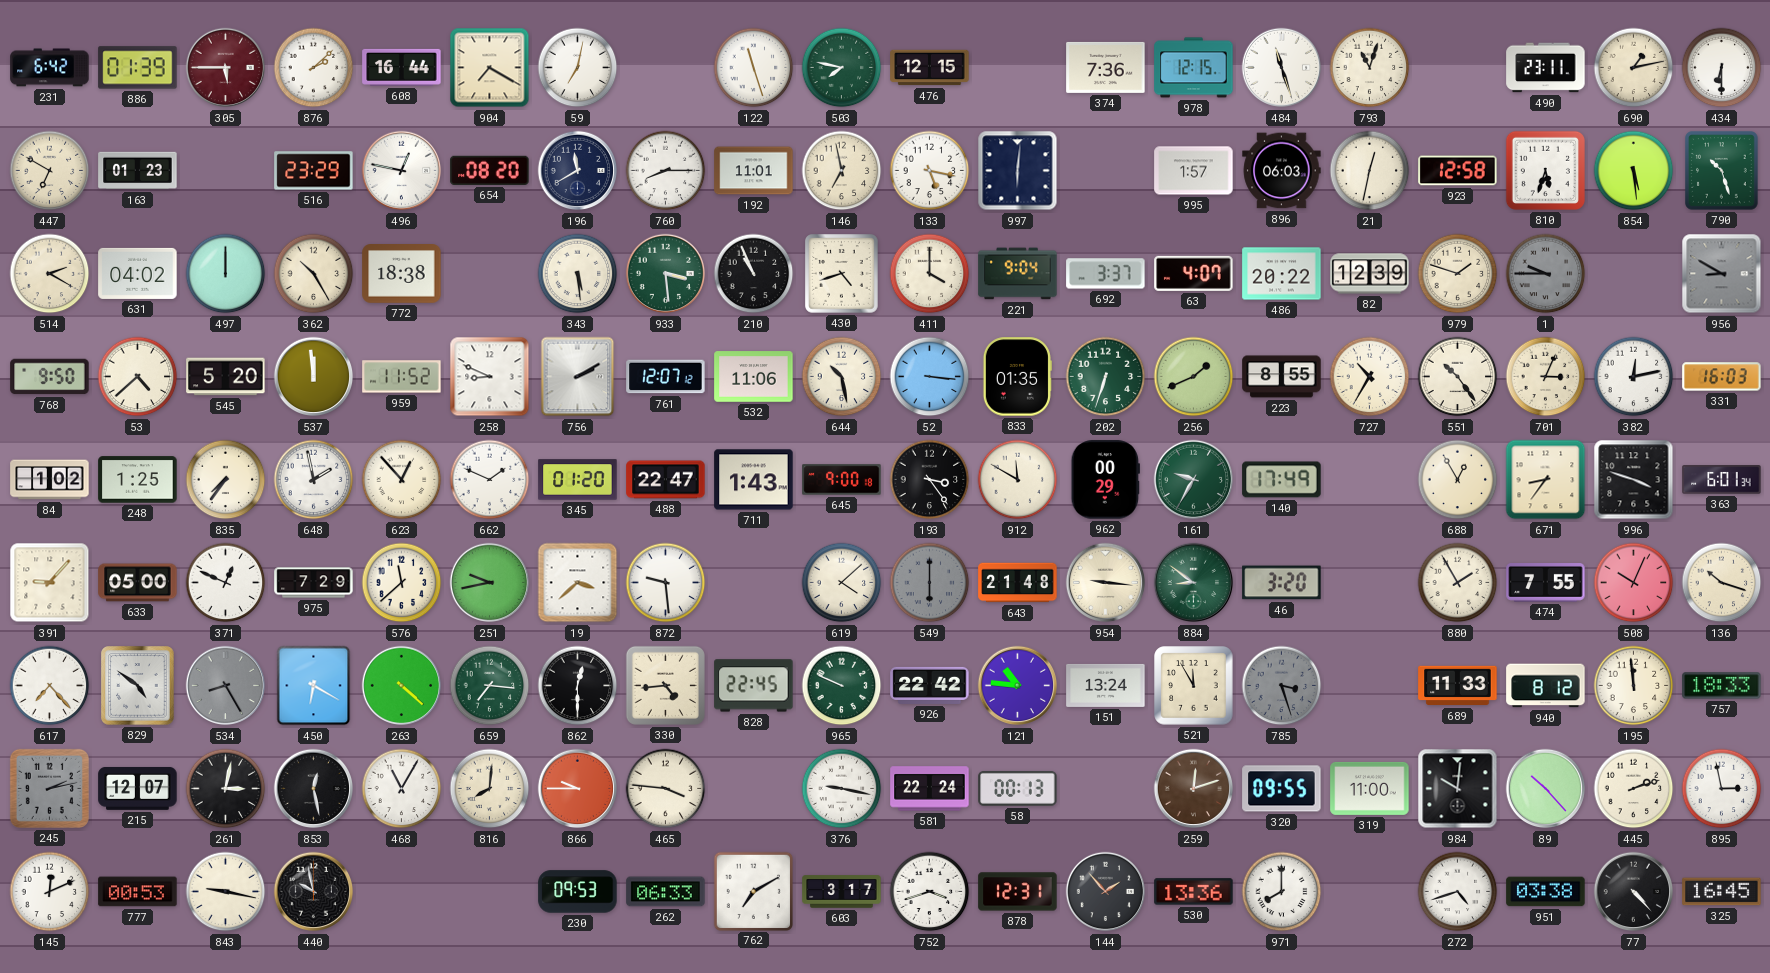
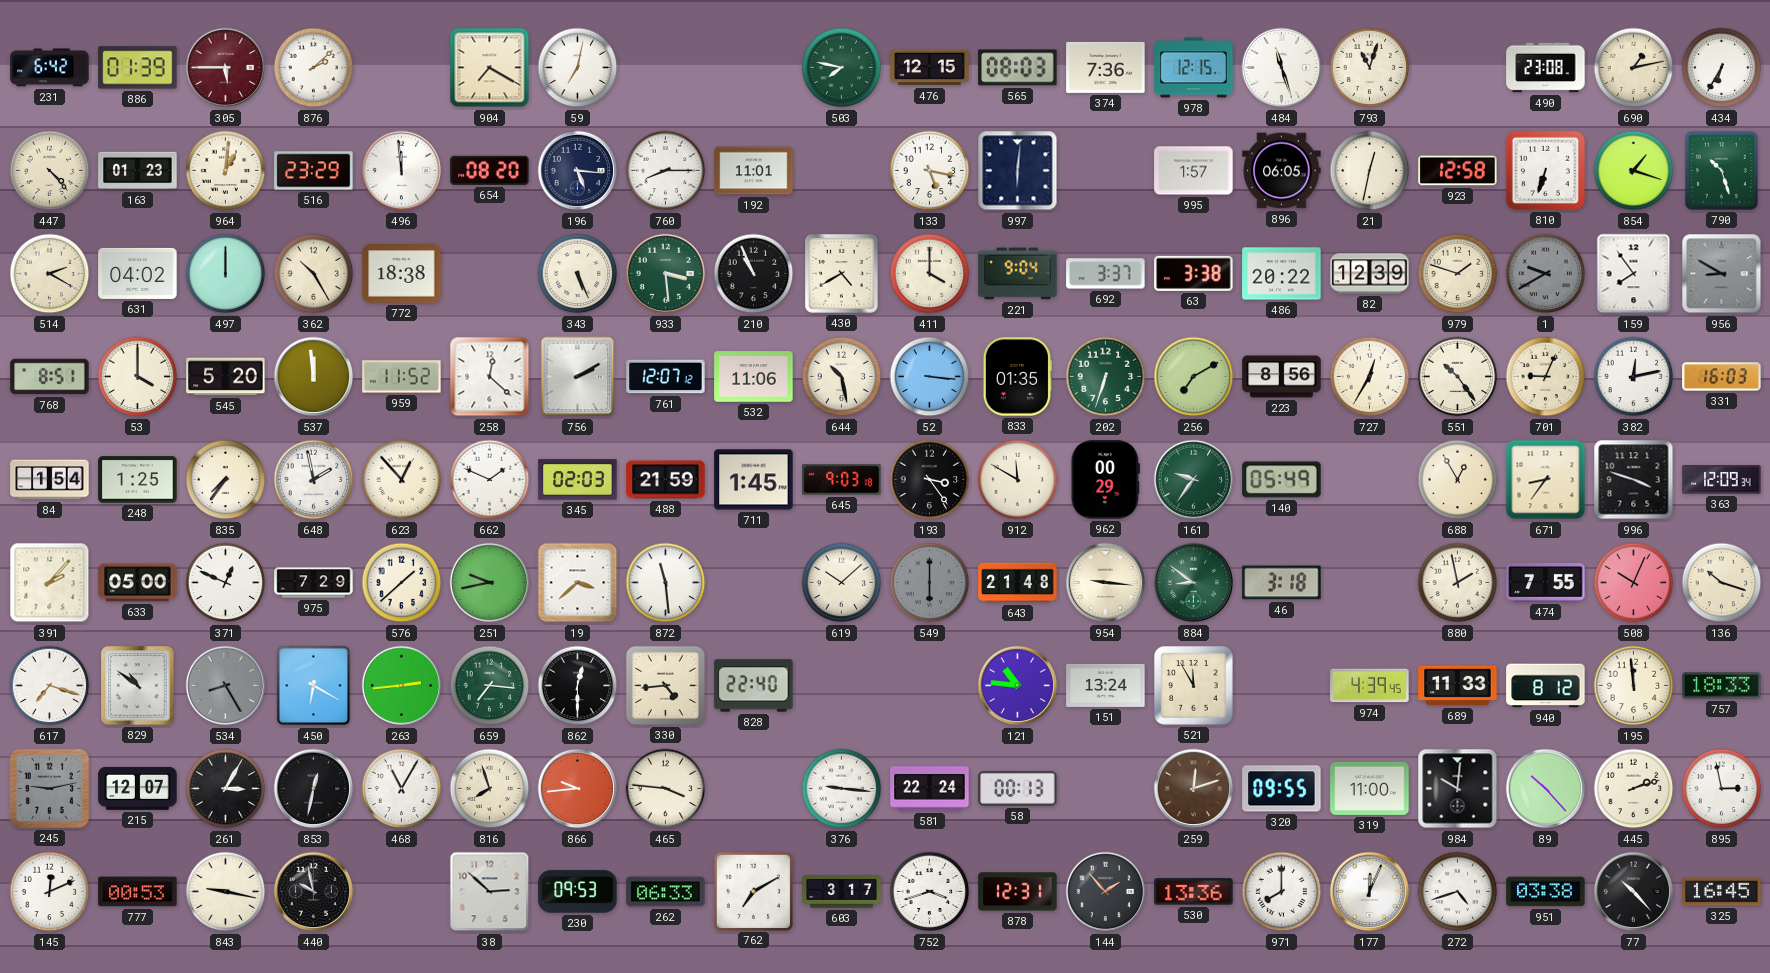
608: 16:44 -> none (402, 67)
122: 11:27 -> none (754, 68)
565: none -> 08:03 (1018, 68)
490: 23:11 -> 23:08 (1546, 68)
434: 6:30 -> 6:35 (1722, 68)
447: 6:50 -> 4:23 (50, 171)
964: none -> 1:01 (226, 171)
496: 12:47 -> 11:59 (402, 171)
196: 11:40 -> 5:16 (578, 171)
146: 6:58 -> none (842, 171)
896: 06:03 -> 06:05 (1282, 171)
810: 5:33 -> 6:33 (1545, 170)
854: 5:29 -> 1:18 (1634, 171)
343: 5:29 -> 5:26 (578, 274)
430: 4:42 -> 4:40 (842, 274)
63: 4:07 -> 3:38 (1194, 273)
1: 9:45 -> 9:40 (1546, 274)
159: none -> 7:54 (1634, 274)
768: 9:50 -> 8:51 (50, 377)
53: 4:38 -> 4:00 (138, 377)
258: 8:49 -> 12:22 (490, 377)
256: 1:41 -> 7:10 (1194, 377)
223: 8:55 -> 8:56 (1282, 377)
727: 10:35 -> 12:35 (1370, 377)
701: 3:04 -> 9:04 (1546, 377)
84: 1:02 -> 1:54 (50, 480)
345: 01:20 -> 02:03 (578, 480)
488: 22:47 -> 21:59 (666, 480)
711: 1:43 -> 1:45 (754, 480)
645: 9:00 -> 9:03 (842, 480)
161: 9:35 -> 9:36 (1194, 480)
140: 17:49 -> 05:49 (1282, 480)
363: 6:01 -> 12:09 (1722, 480)
391: 9:07 -> 2:07 (50, 583)
576: 11:38 -> 1:38 (402, 583)
872: 9:29 -> 11:29 (666, 583)
619: 4:08 -> 10:08 (842, 583)
46: 3:20 -> 3:18 (1282, 583)
880: 1:55 -> 1:58 (1458, 583)
617: 7:23 -> 7:18 (50, 686)
829: 4:51 -> 10:51 (138, 686)
263: 4:22 -> 2:44 (402, 686)
828: 22:45 -> 22:40 (754, 686)
965: 9:49 -> none (842, 686)
926: 22:42 -> none (930, 685)
785: 3:27 -> none (1282, 686)
974: none -> 4:39 (1370, 686)
245: 2:13 -> 9:13 (49, 788)
261: 3:02 -> 3:05 (226, 789)
853: 12:28 -> 12:32 (314, 789)
816: 8:01 -> 7:57 (490, 789)
866: 9:45 -> 9:44 (578, 789)
376: 9:17 -> 9:16 (842, 789)
38: none -> 2:52 (490, 892)
177: none -> 12:04 (1370, 892)
77: 4:23 -> 10:23 (1634, 892)
